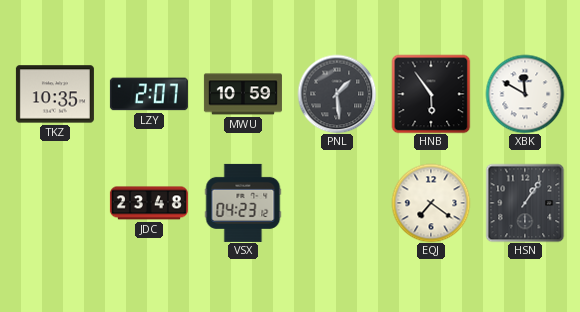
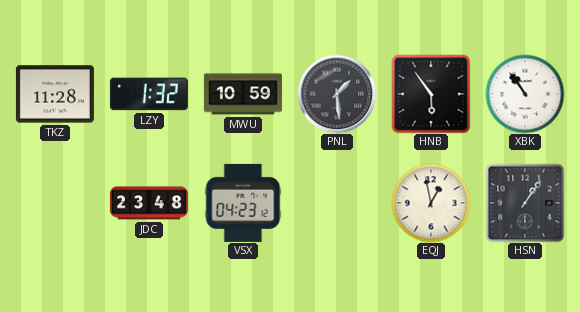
TKZ: 10:35 -> 11:28 (55, 94)
LZY: 2:07 -> 1:32 (149, 94)
XBK: 11:50 -> 10:54 (525, 94)
EQJ: 7:21 -> 12:58 (431, 203)
